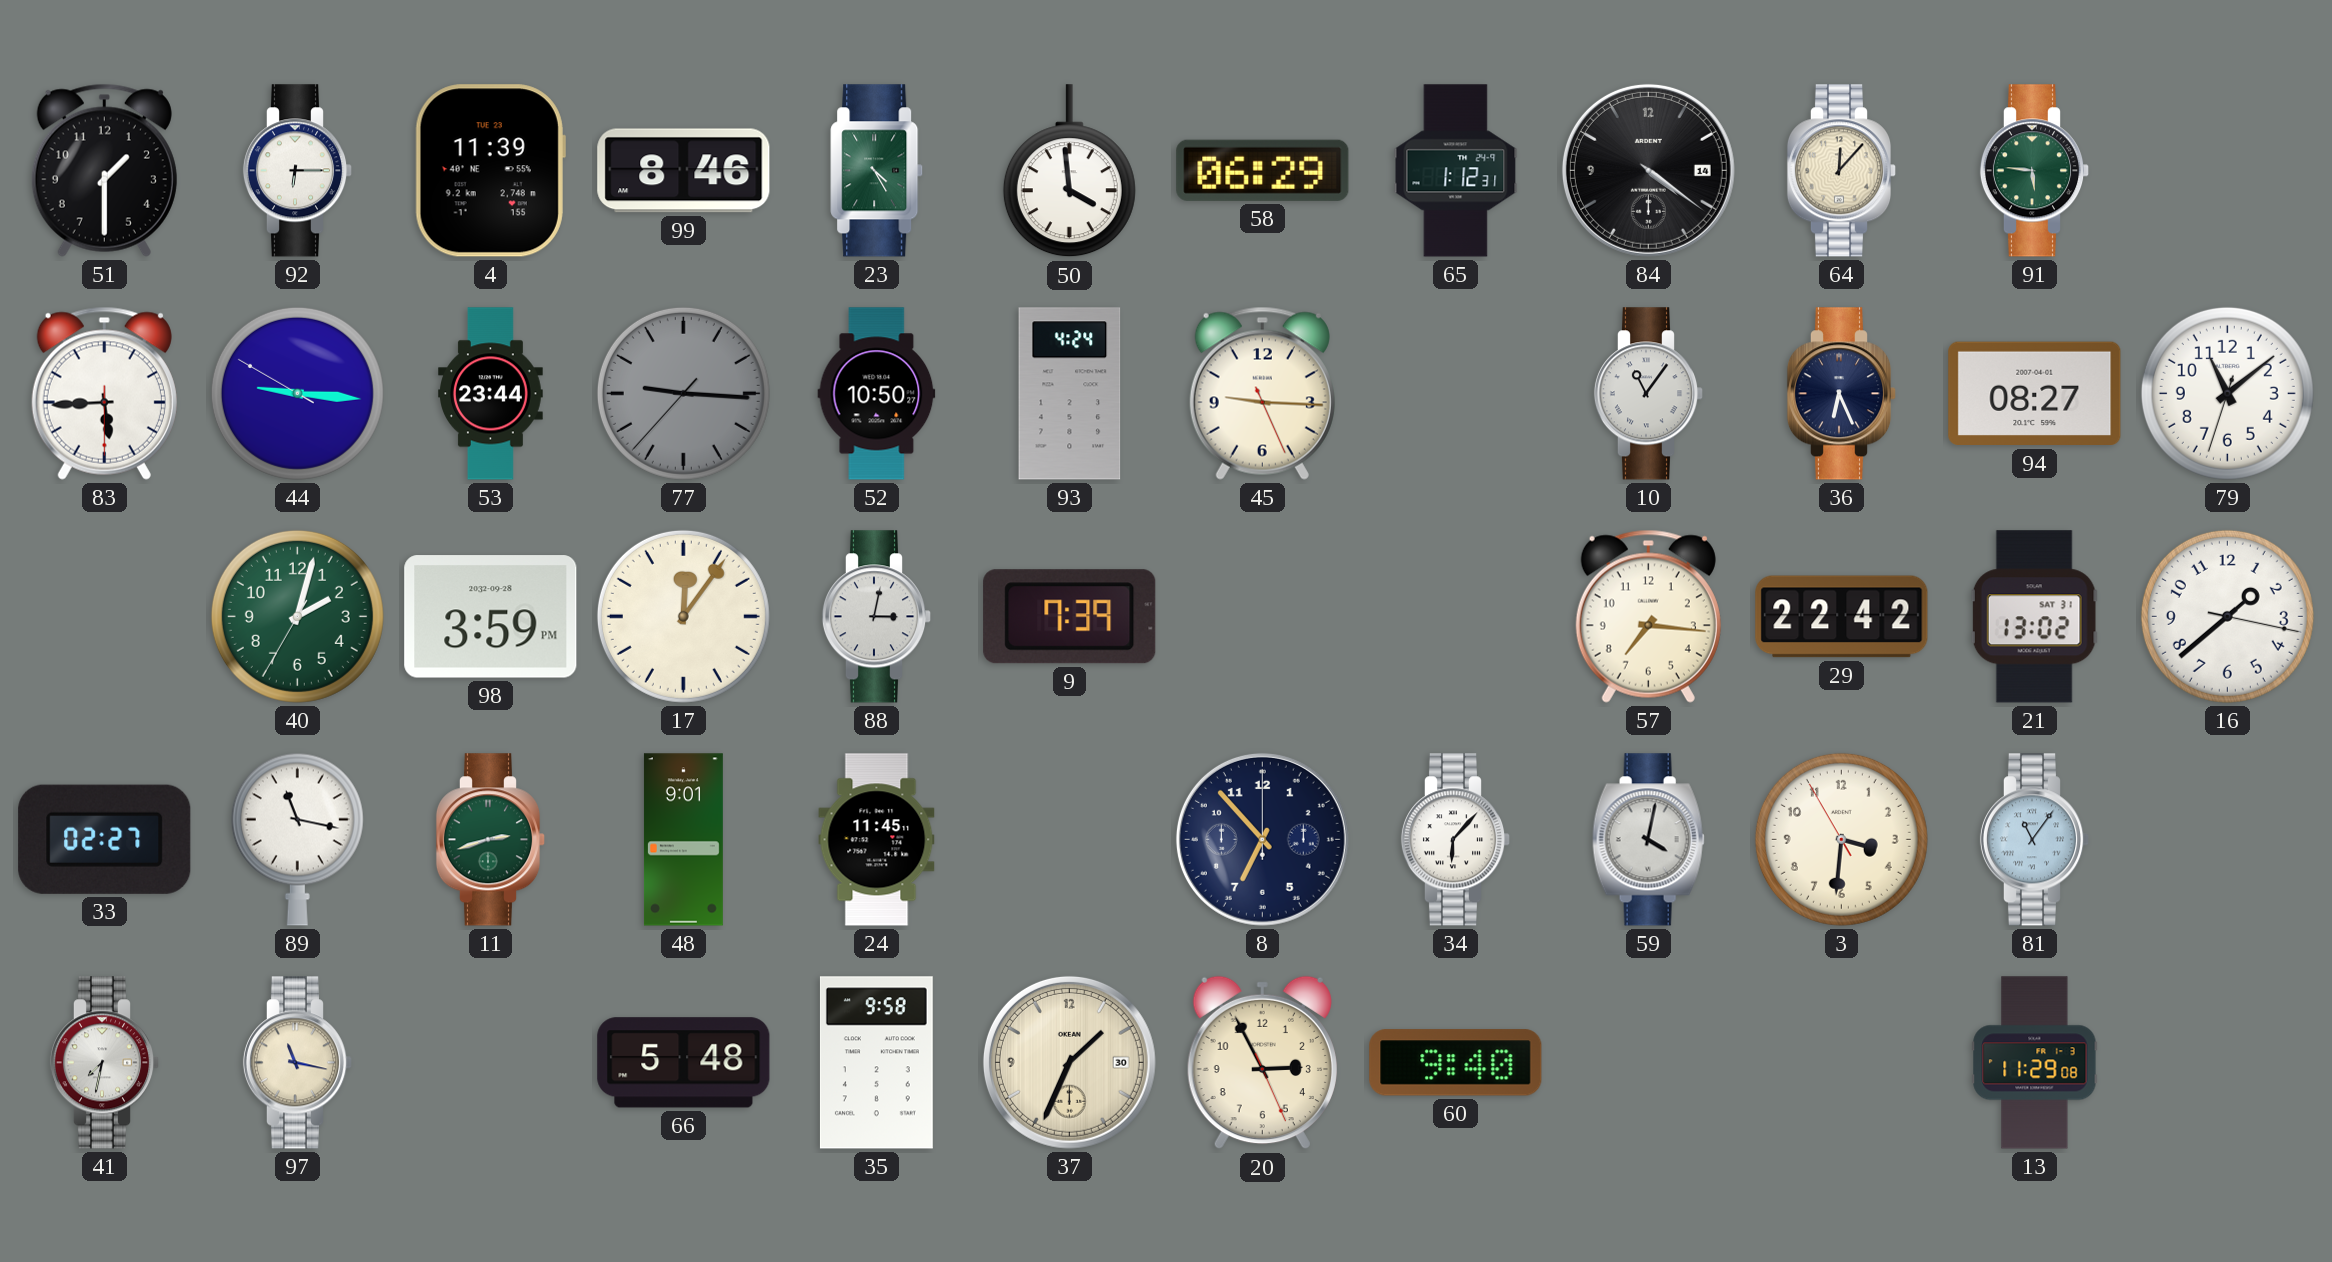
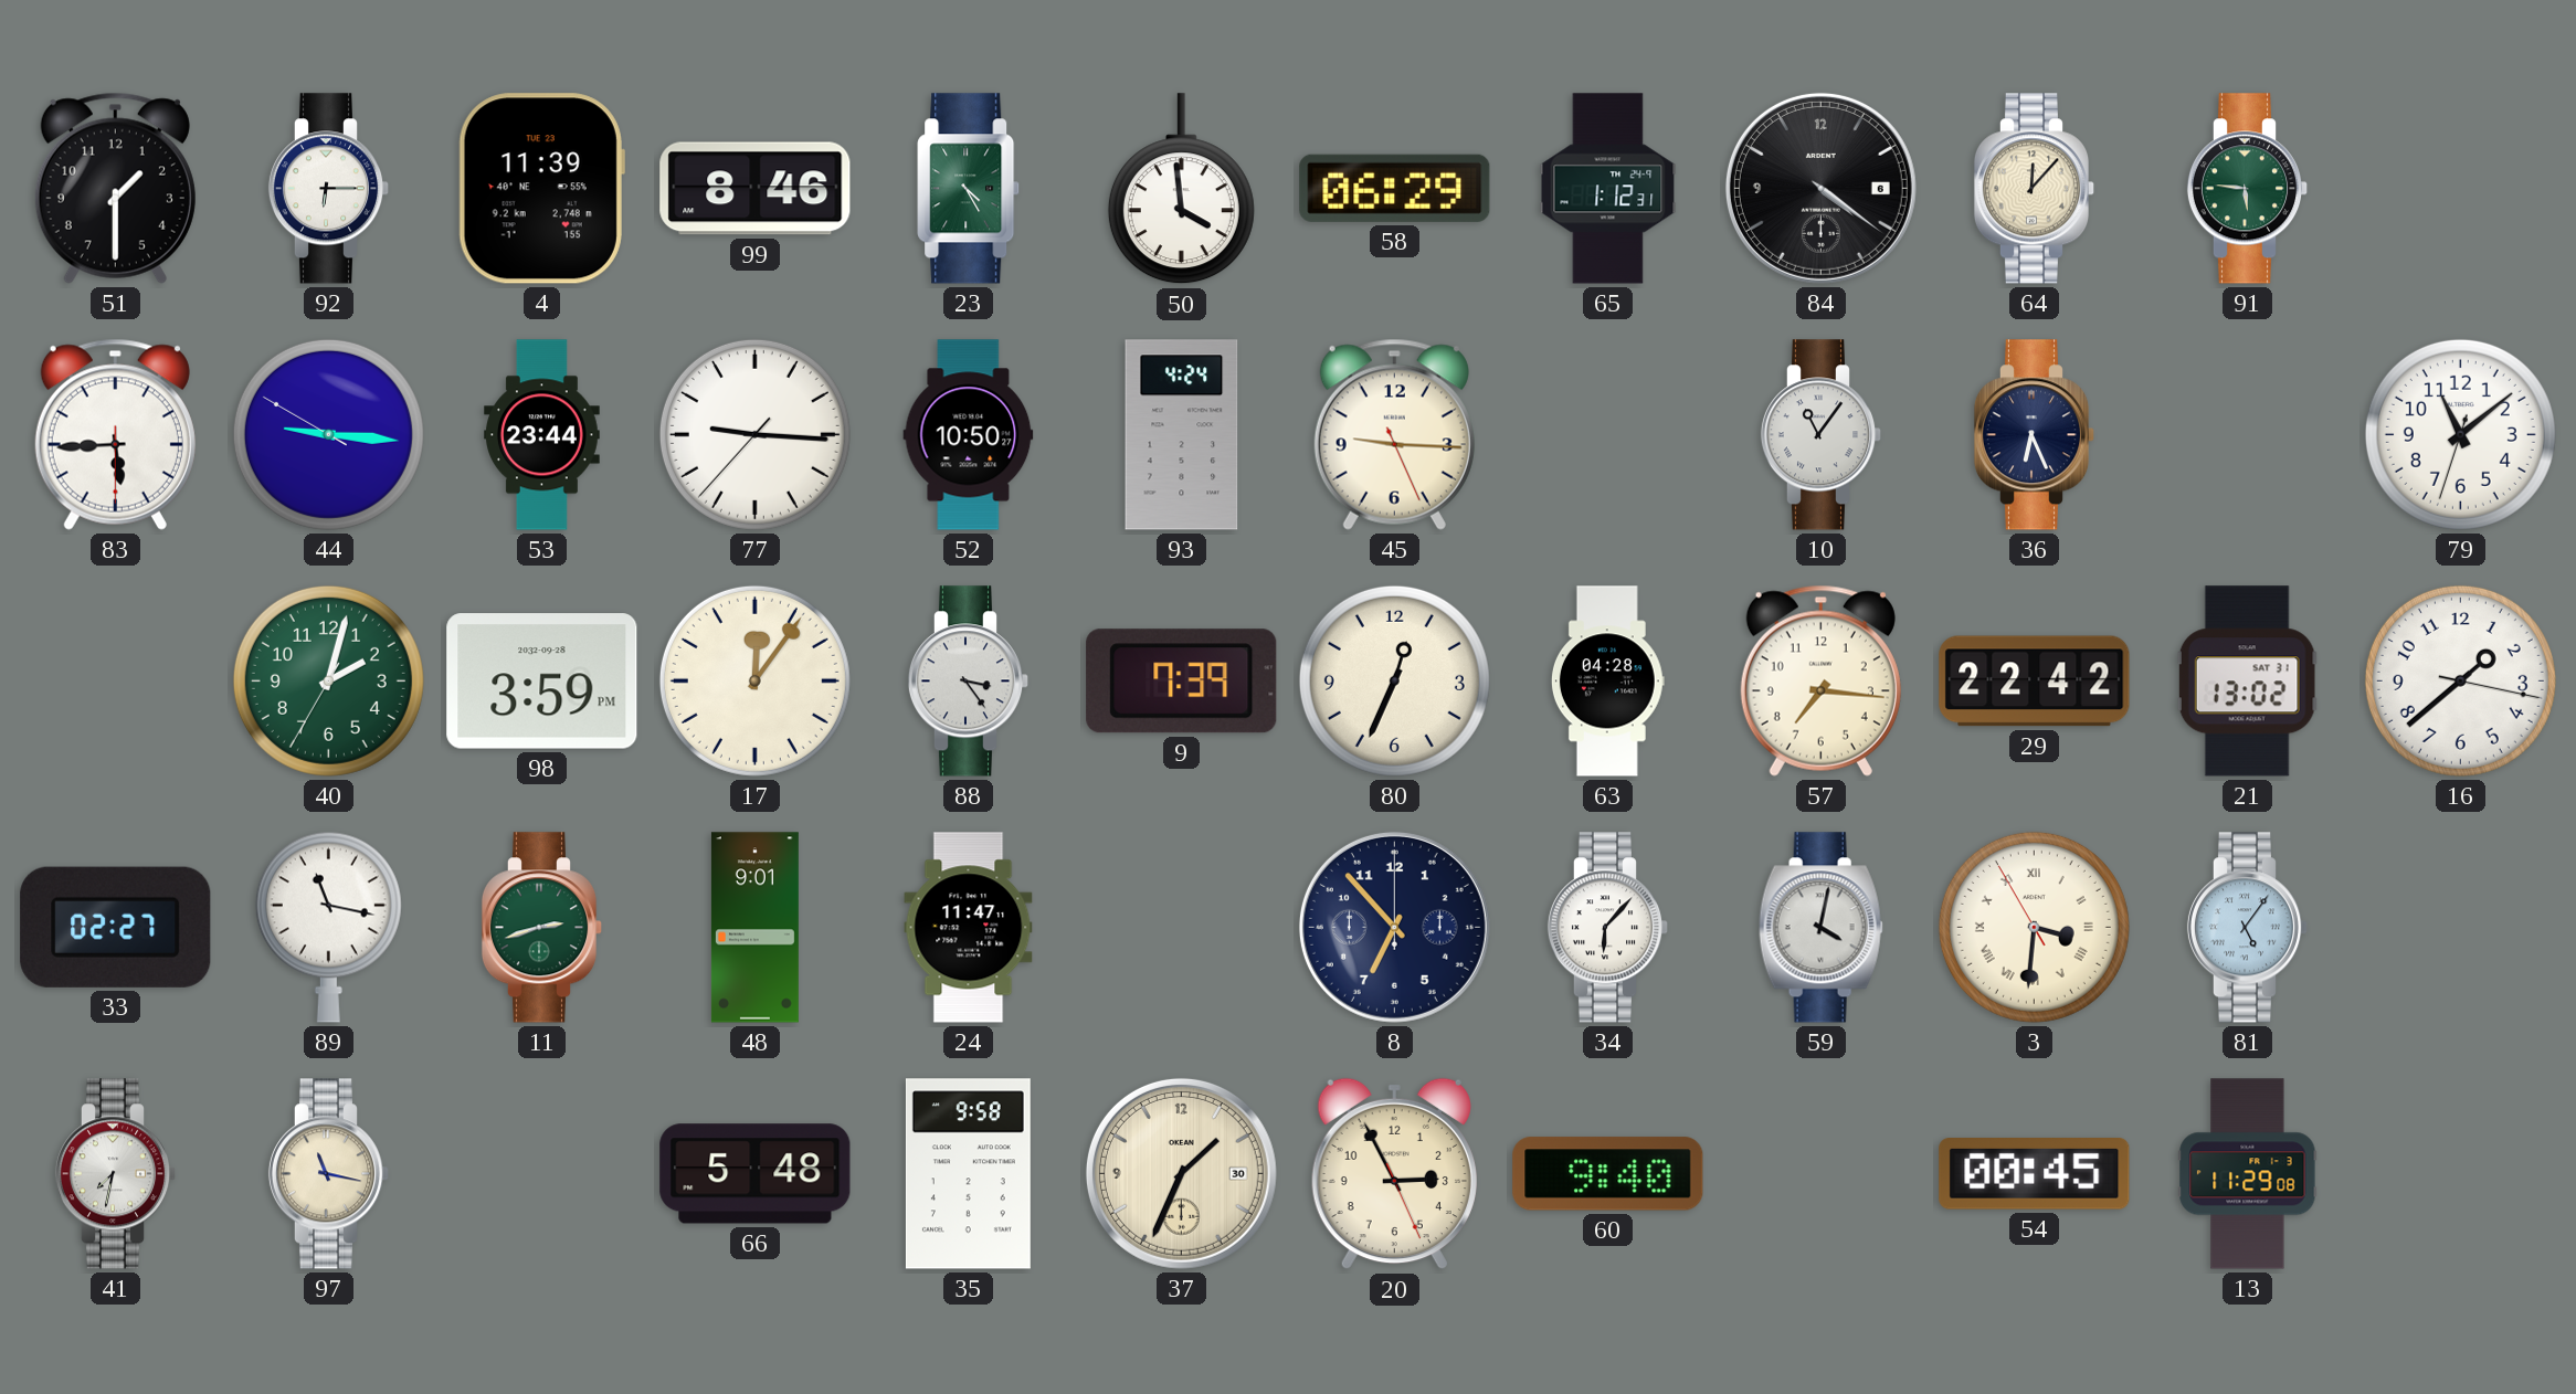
84 date: 14 -> 6 (1820, 188)
77 dial: grey -> white (754, 434)
94: 08:27 -> none (2035, 394)
88: 3:02 -> 3:24 (969, 682)
80: none -> 12:34 (1394, 680)
63: none -> 04:28 (1607, 682)
24: 11:45 -> 11:47 (969, 928)
3 numerals: Arabic -> Roman (2034, 927)
81: 11:06 -> 5:06 (2248, 928)
54: none -> 00:45 (2035, 1174)
